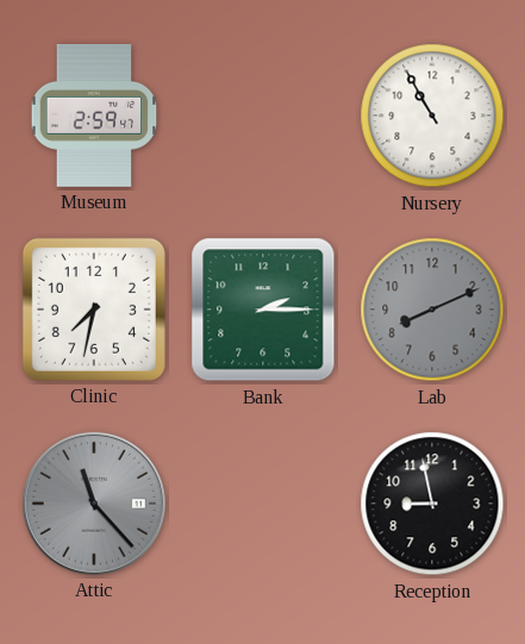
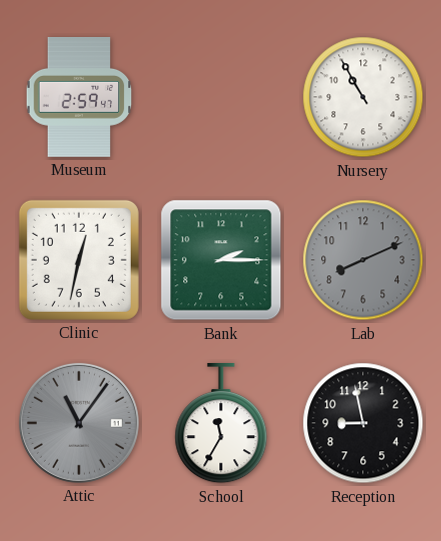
Clinic: 7:32 -> 12:32 (79, 260)
Attic: 11:23 -> 11:06 (79, 423)
School: none -> 11:35 (221, 424)
